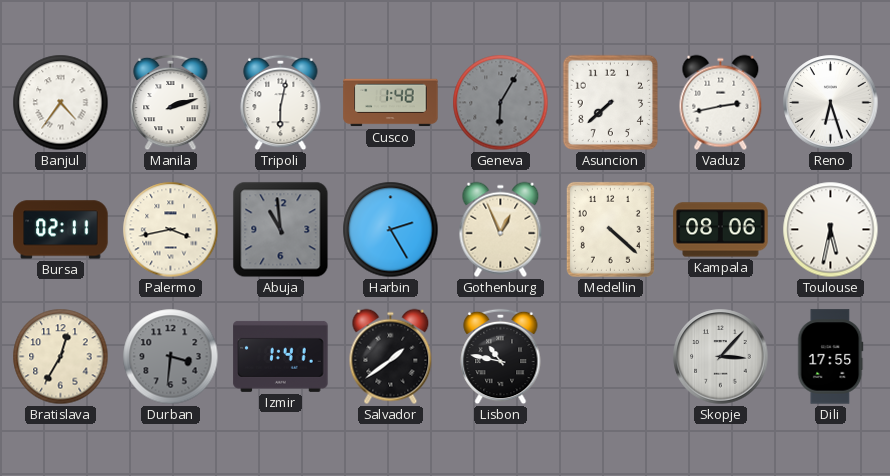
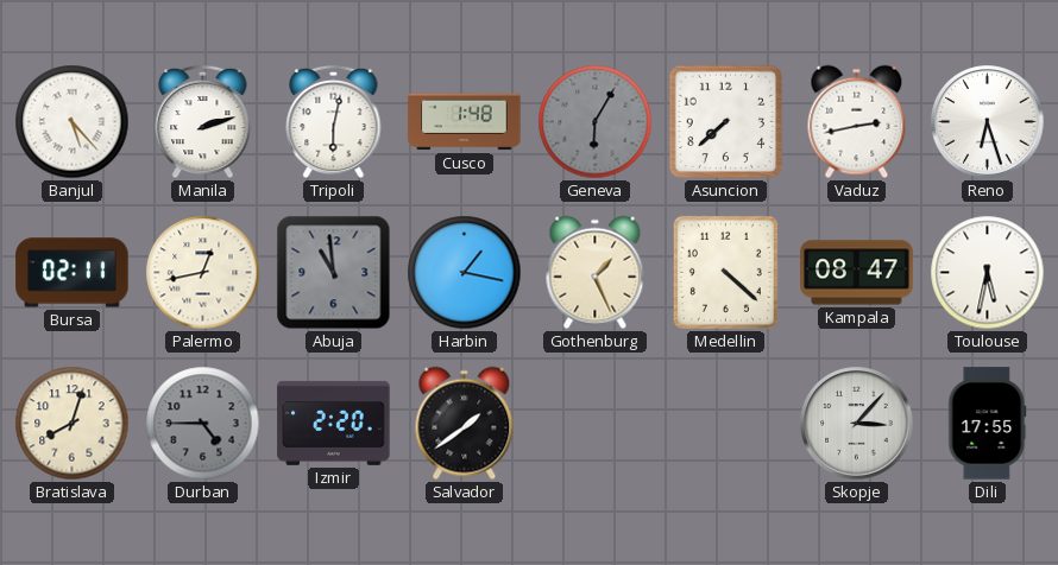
Banjul: 4:36 -> 5:23 (73, 122)
Palermo: 3:43 -> 12:43 (203, 273)
Harbin: 2:25 -> 1:17 (465, 273)
Gothenburg: 12:56 -> 1:26 (596, 273)
Kampala: 08:06 -> 08:47 (857, 273)
Bratislava: 12:35 -> 8:03 (73, 424)
Durban: 3:31 -> 4:45 (203, 424)
Izmir: 1:41 -> 2:20 (334, 423)
Lisbon: 10:47 -> none (501, 357)
